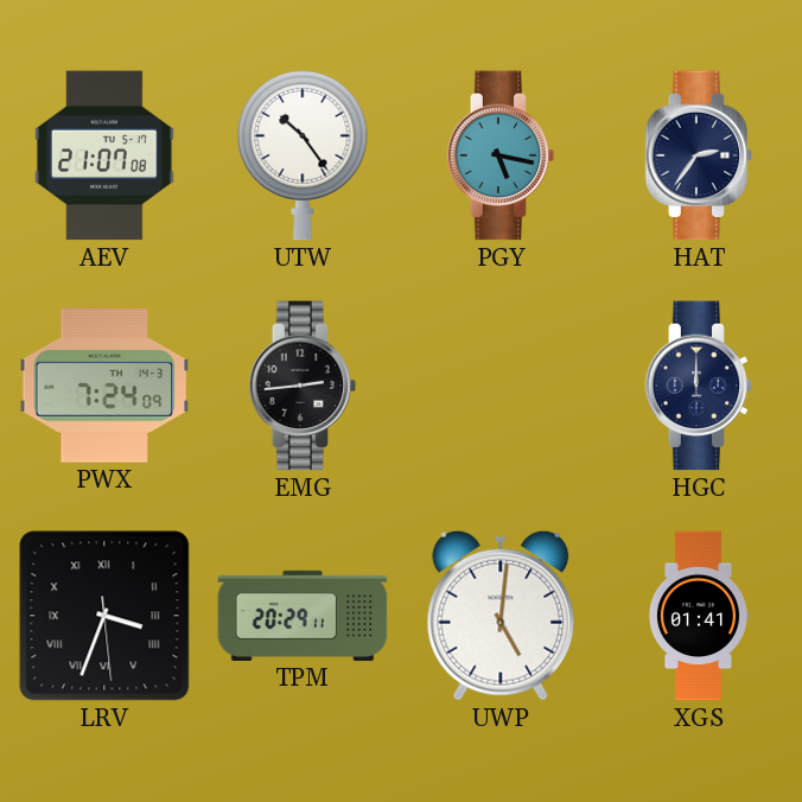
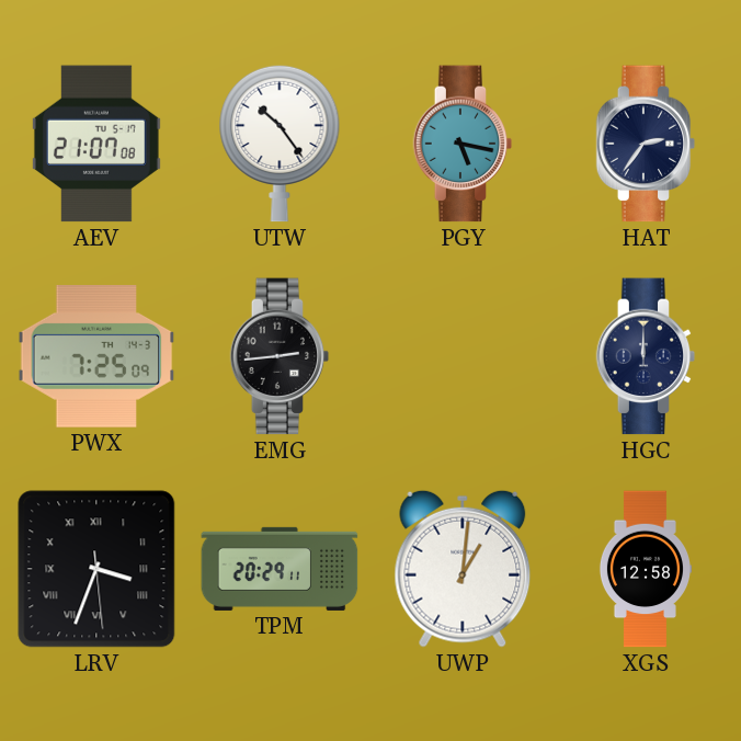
PWX: 7:24 -> 7:25 (96, 357)
UWP: 5:01 -> 1:01 (463, 569)
XGS: 01:41 -> 12:58 (645, 569)
